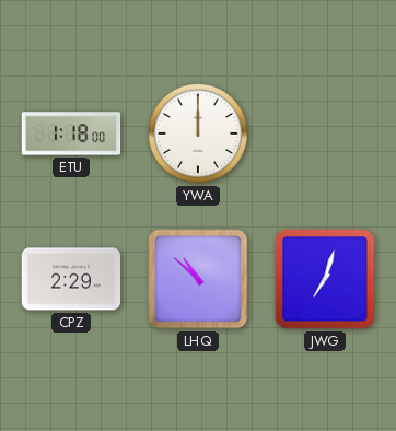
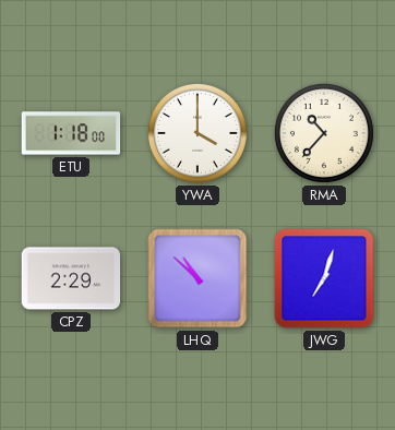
YWA: 12:00 -> 4:00 (197, 133)
RMA: none -> 10:37 (324, 133)
